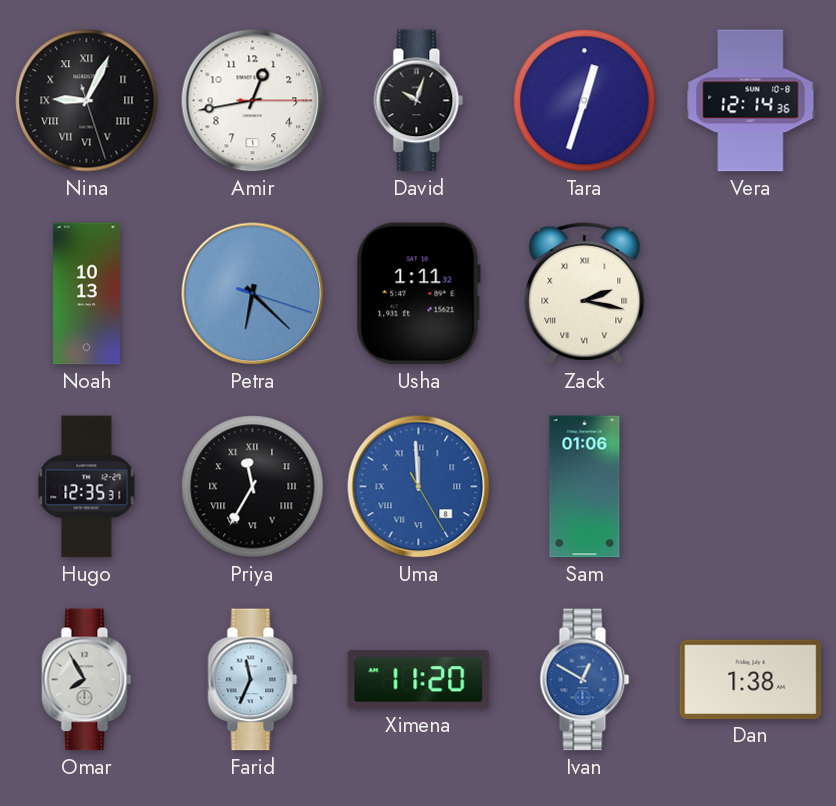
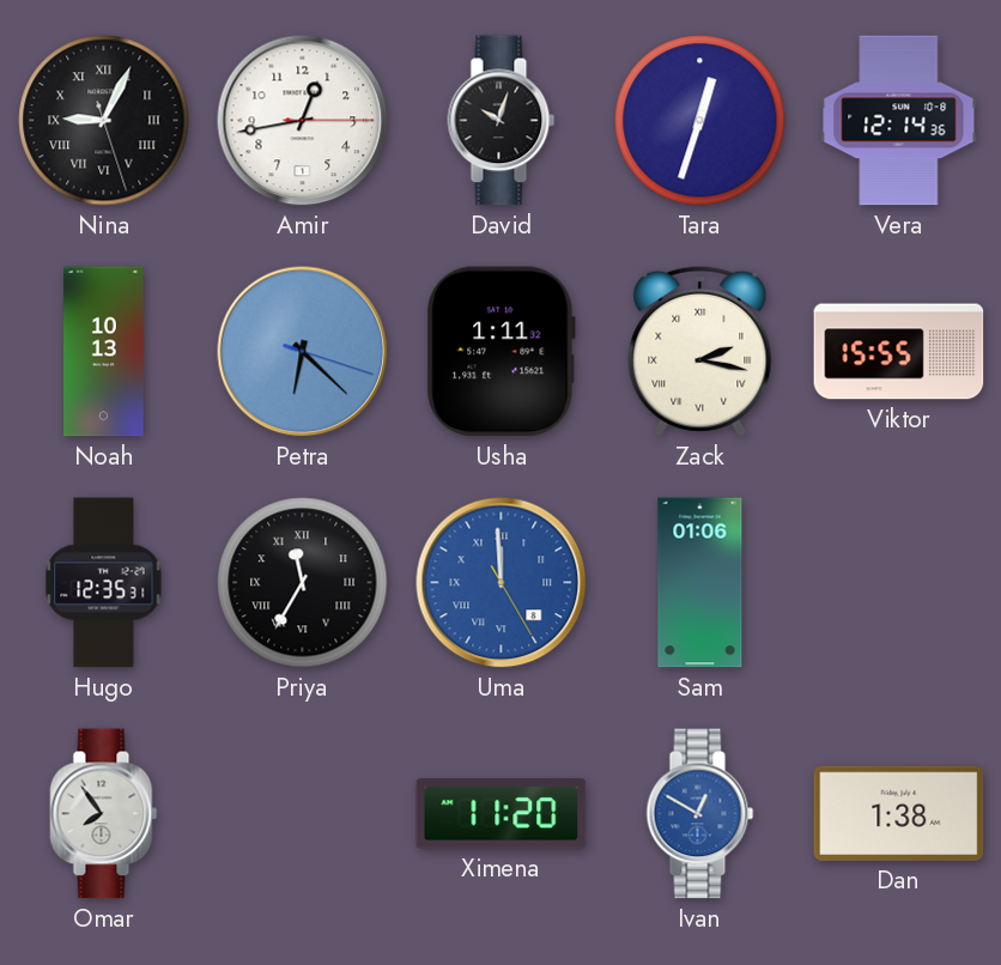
Viktor: none -> 15:55 (899, 352)
Omar: 7:55 -> 7:54 (104, 814)
Farid: 11:34 -> none (253, 680)
